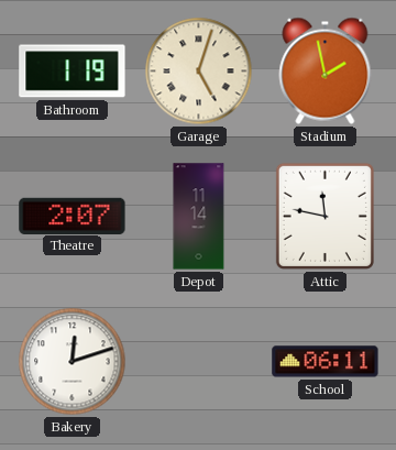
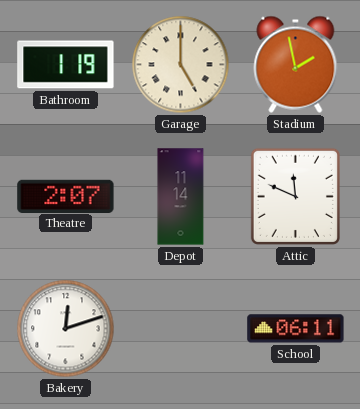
Garage: 5:03 -> 5:00 (181, 65)
Attic: 11:47 -> 11:49 (295, 196)
